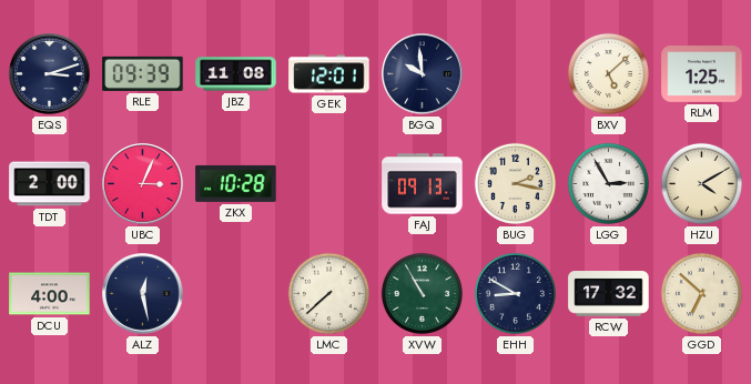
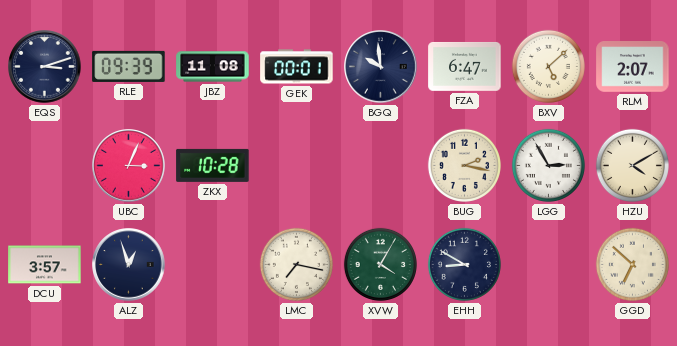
GEK: 12:01 -> 00:01 (297, 67)
FZA: none -> 6:47 (465, 66)
RLM: 1:25 -> 2:07 (633, 67)
TDT: 2:00 -> none (50, 184)
FAJ: 09:13 -> none (423, 184)
DCU: 4:00 -> 3:57 (45, 265)
ALZ: 12:28 -> 12:57 (129, 265)
LMC: 7:38 -> 7:17 (296, 264)
XVW: 10:55 -> 4:05 (380, 264)
RCW: 17:32 -> none (609, 294)
